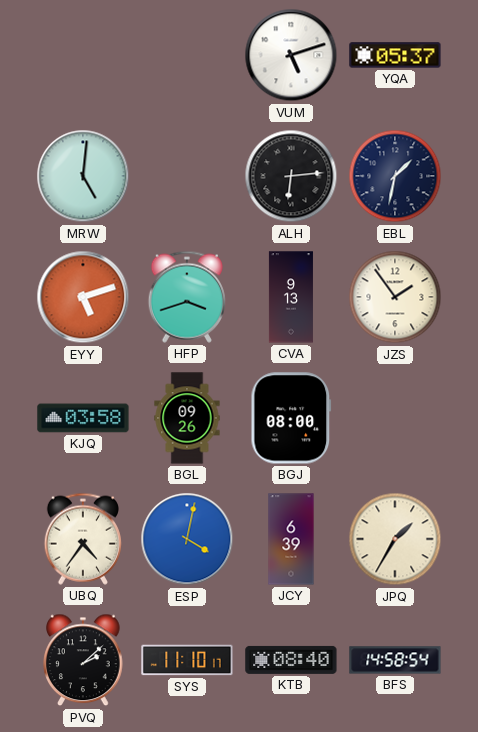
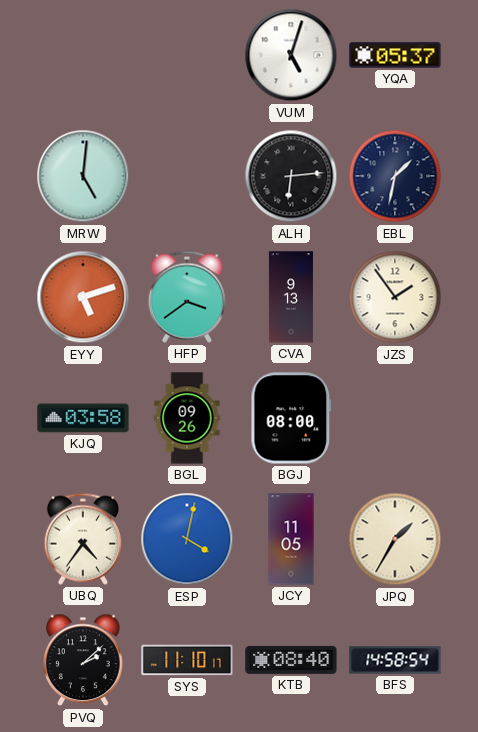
VUM: 5:12 -> 5:03 (291, 55)
HFP: 3:42 -> 3:39 (187, 297)
JCY: 6:39 -> 11:05 (291, 539)
